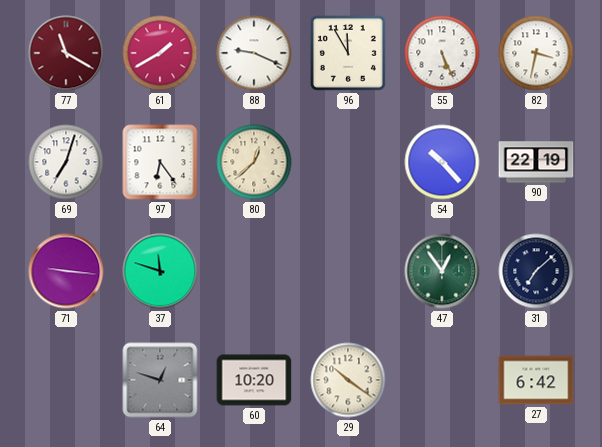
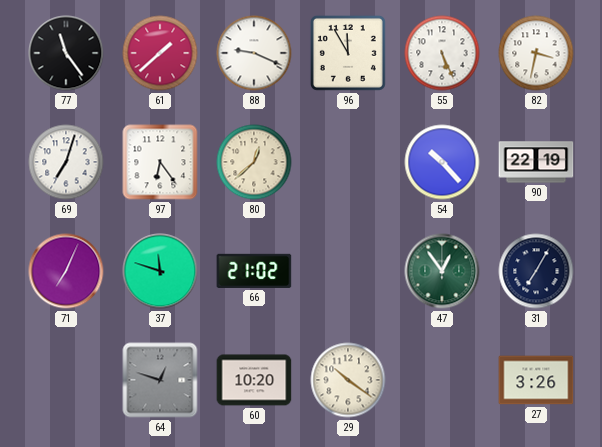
77: 11:20 -> 11:24 (66, 53)
77 dial: burgundy -> black (66, 53)
61: 1:40 -> 1:38 (160, 53)
71: 9:16 -> 7:04 (66, 271)
66: none -> 21:02 (254, 271)
31: 7:08 -> 7:05 (536, 271)
27: 6:42 -> 3:26 (536, 380)
